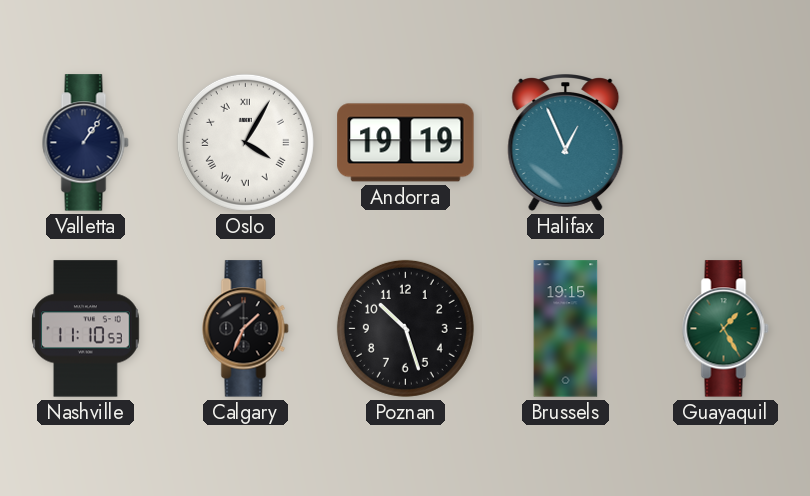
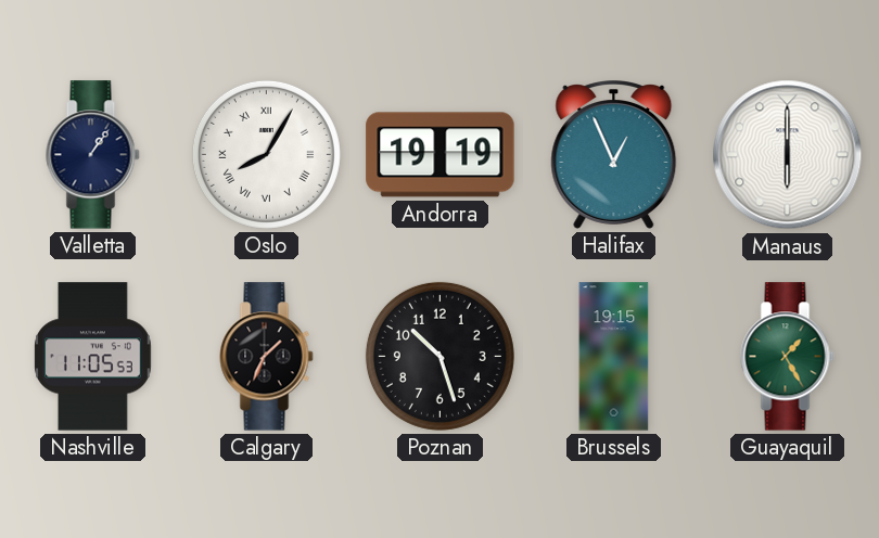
Oslo: 4:05 -> 8:05 (266, 154)
Manaus: none -> 6:00 (788, 155)
Nashville: 11:10 -> 11:05 (93, 357)
